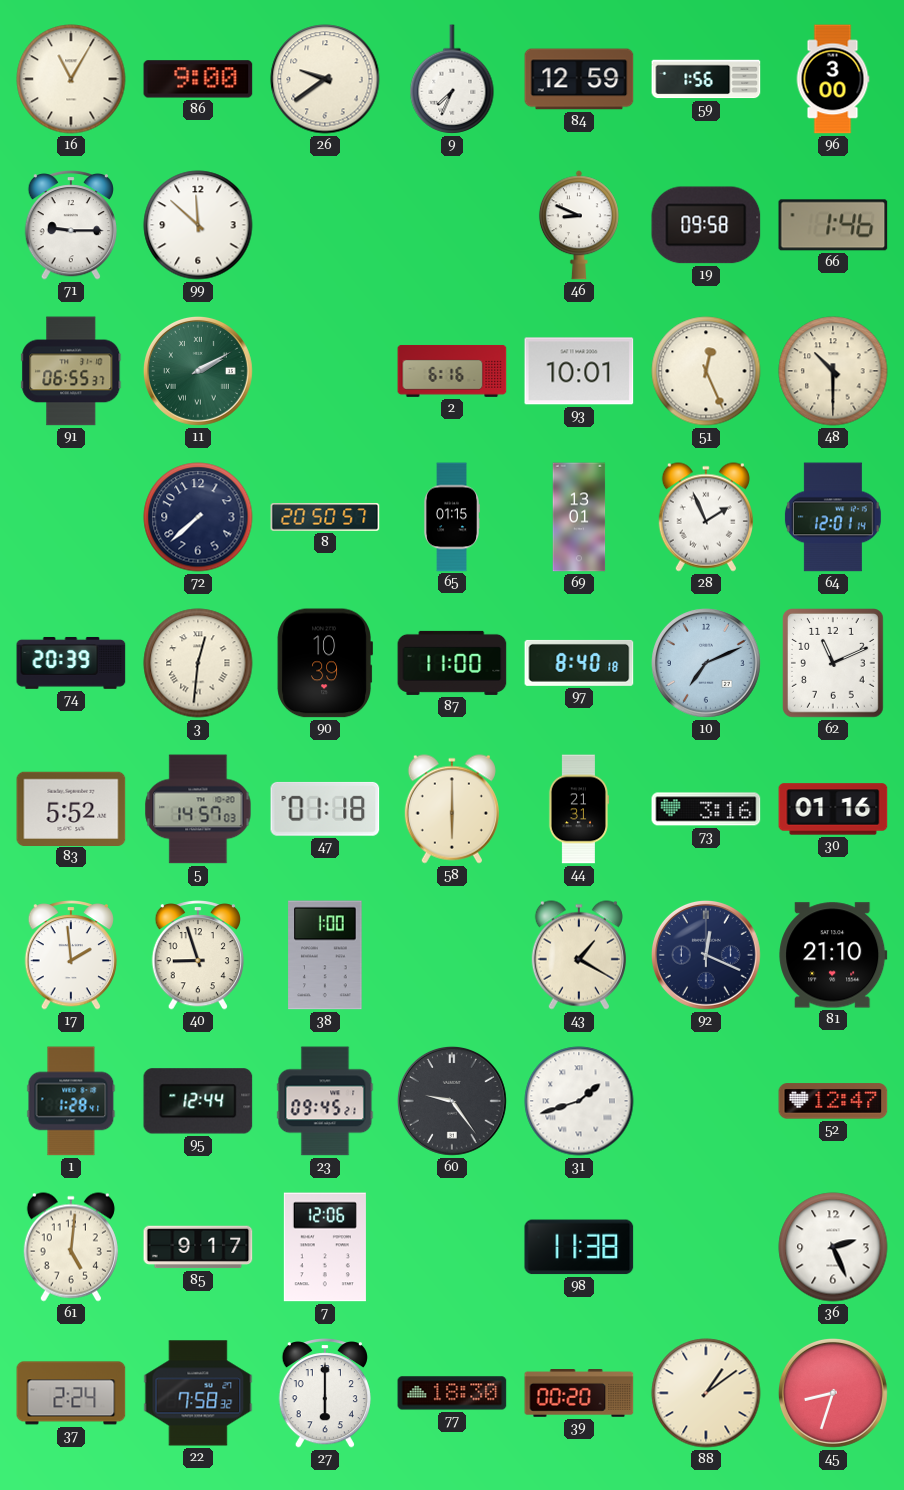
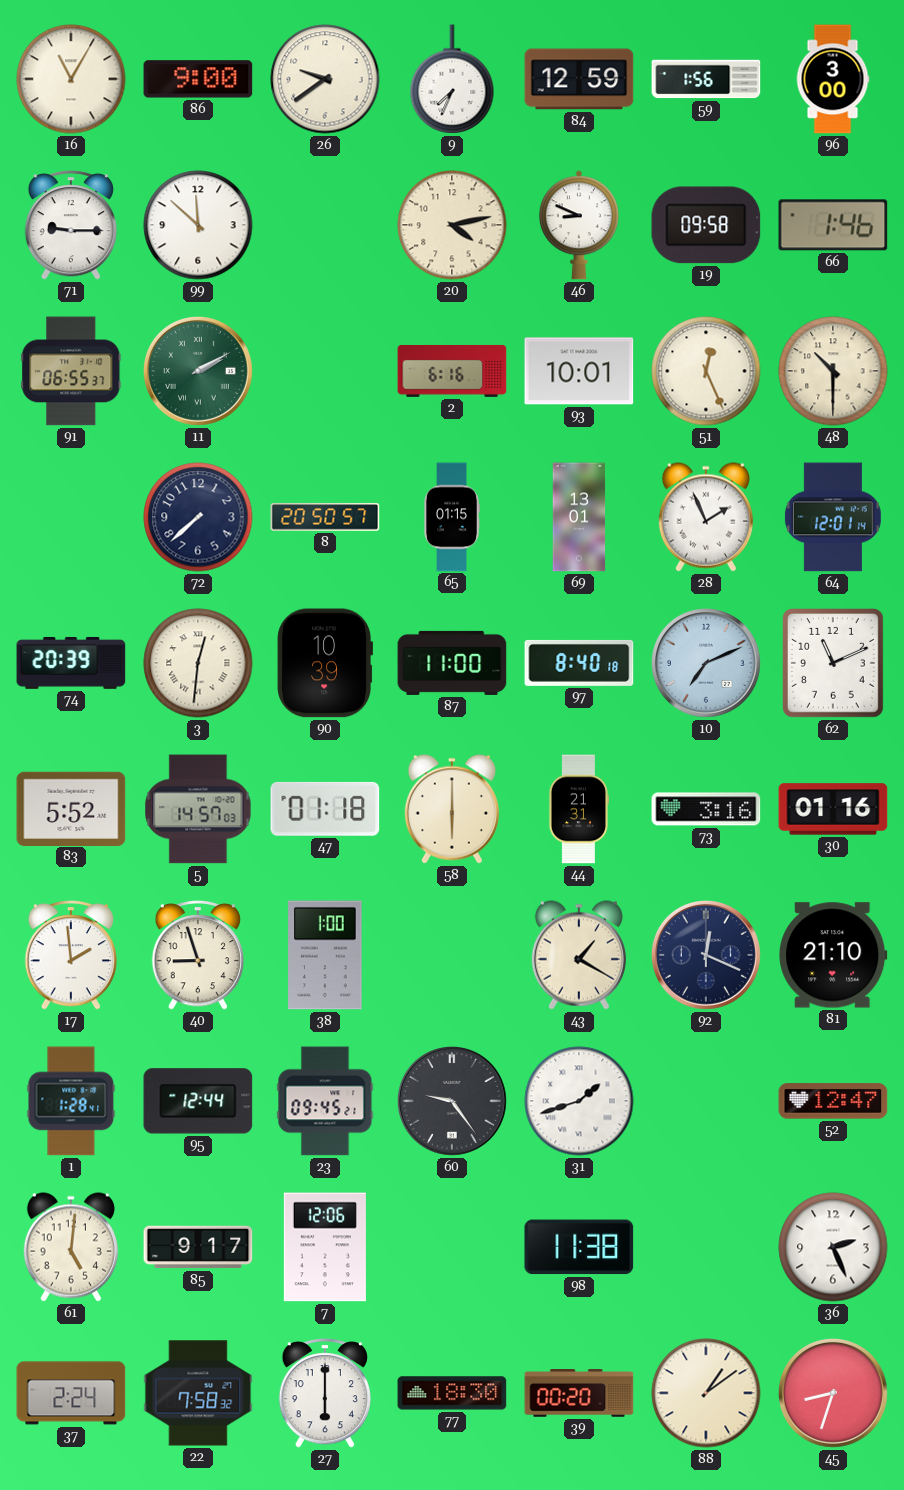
20: none -> 4:13 (452, 225)
